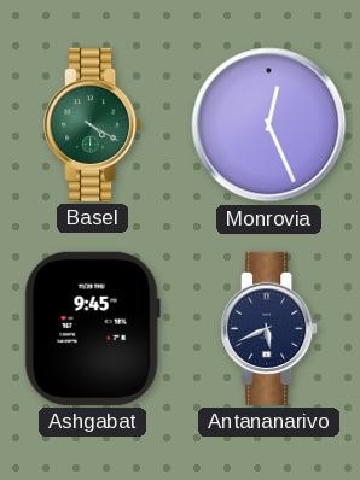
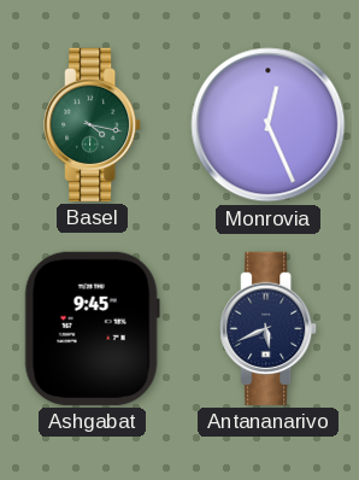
Basel: 4:20 -> 4:17 (93, 124)
